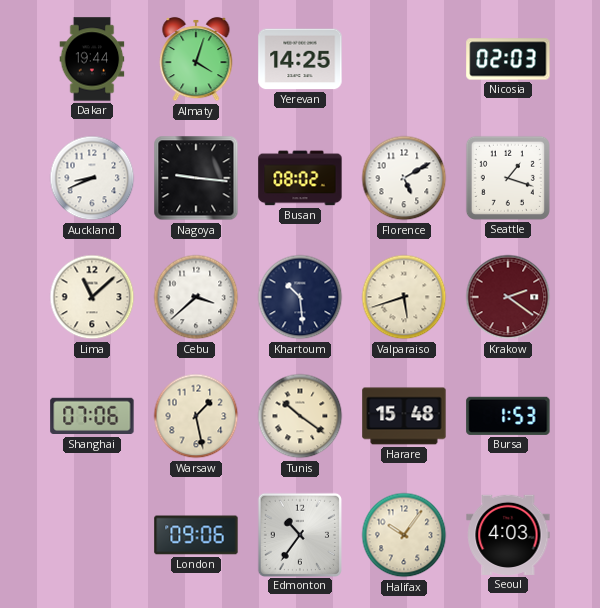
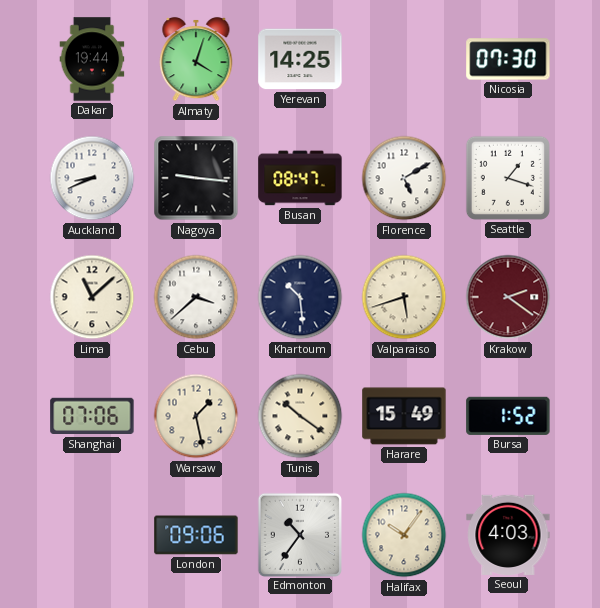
Nicosia: 02:03 -> 07:30 (508, 59)
Busan: 08:02 -> 08:47 (300, 178)
Harare: 15:48 -> 15:49 (404, 416)
Bursa: 1:53 -> 1:52 (508, 416)
